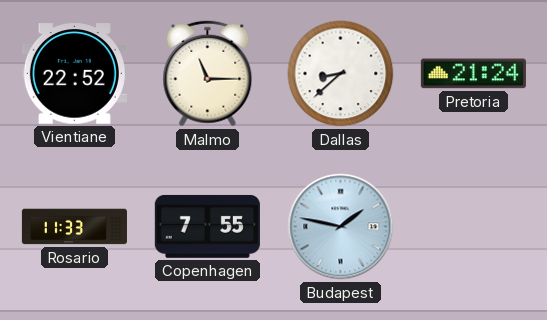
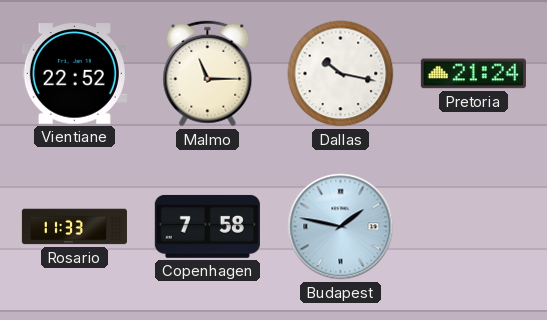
Dallas: 8:38 -> 10:17 (341, 74)
Copenhagen: 7:55 -> 7:58 (207, 226)
